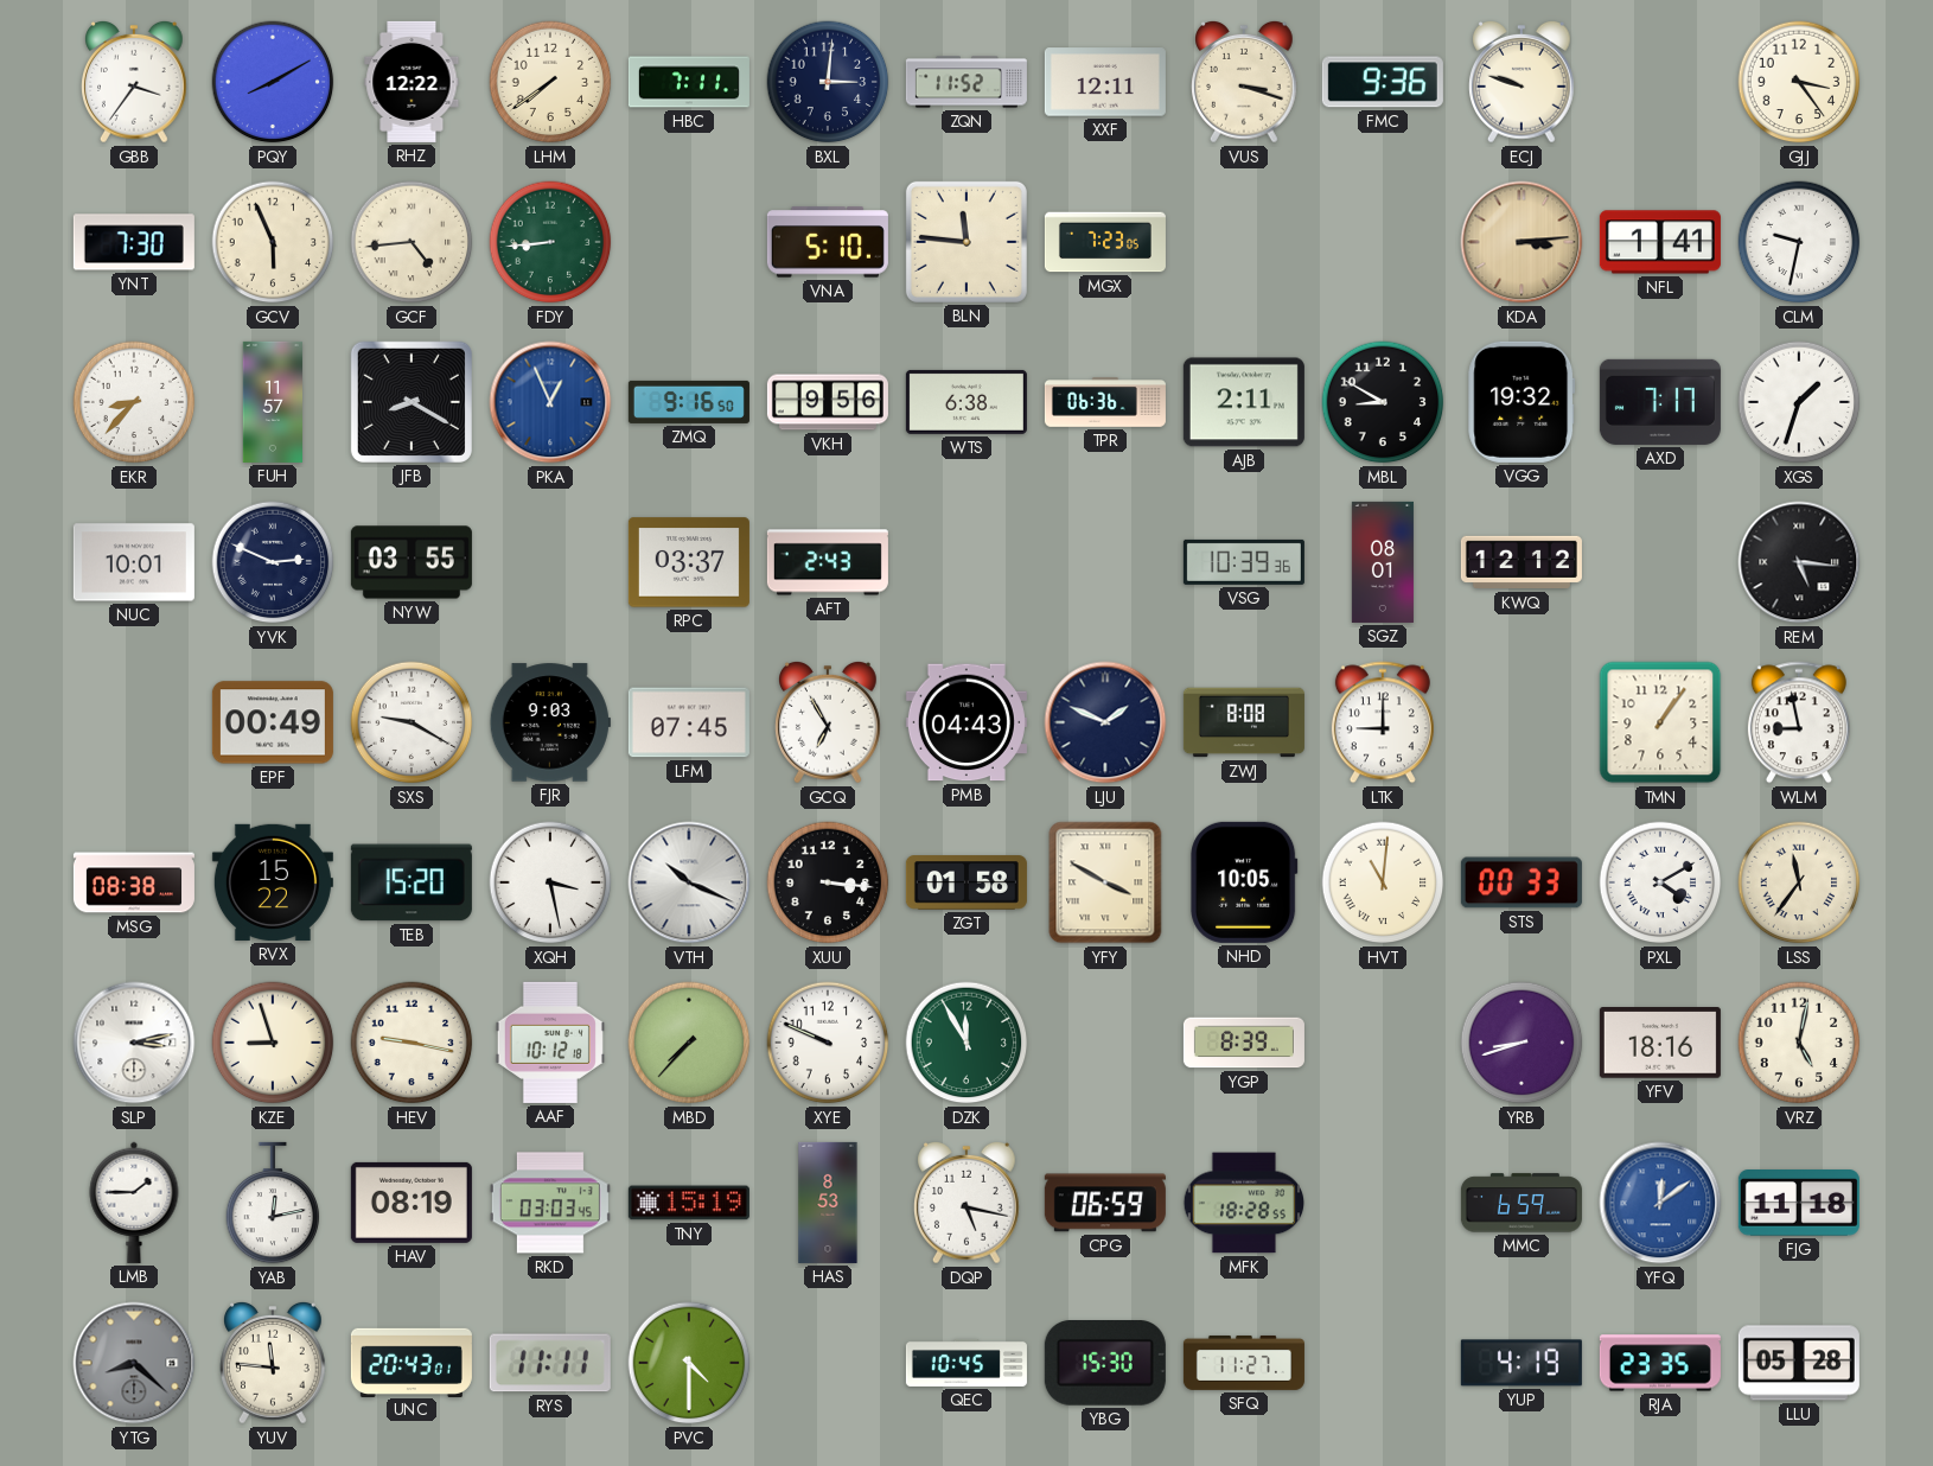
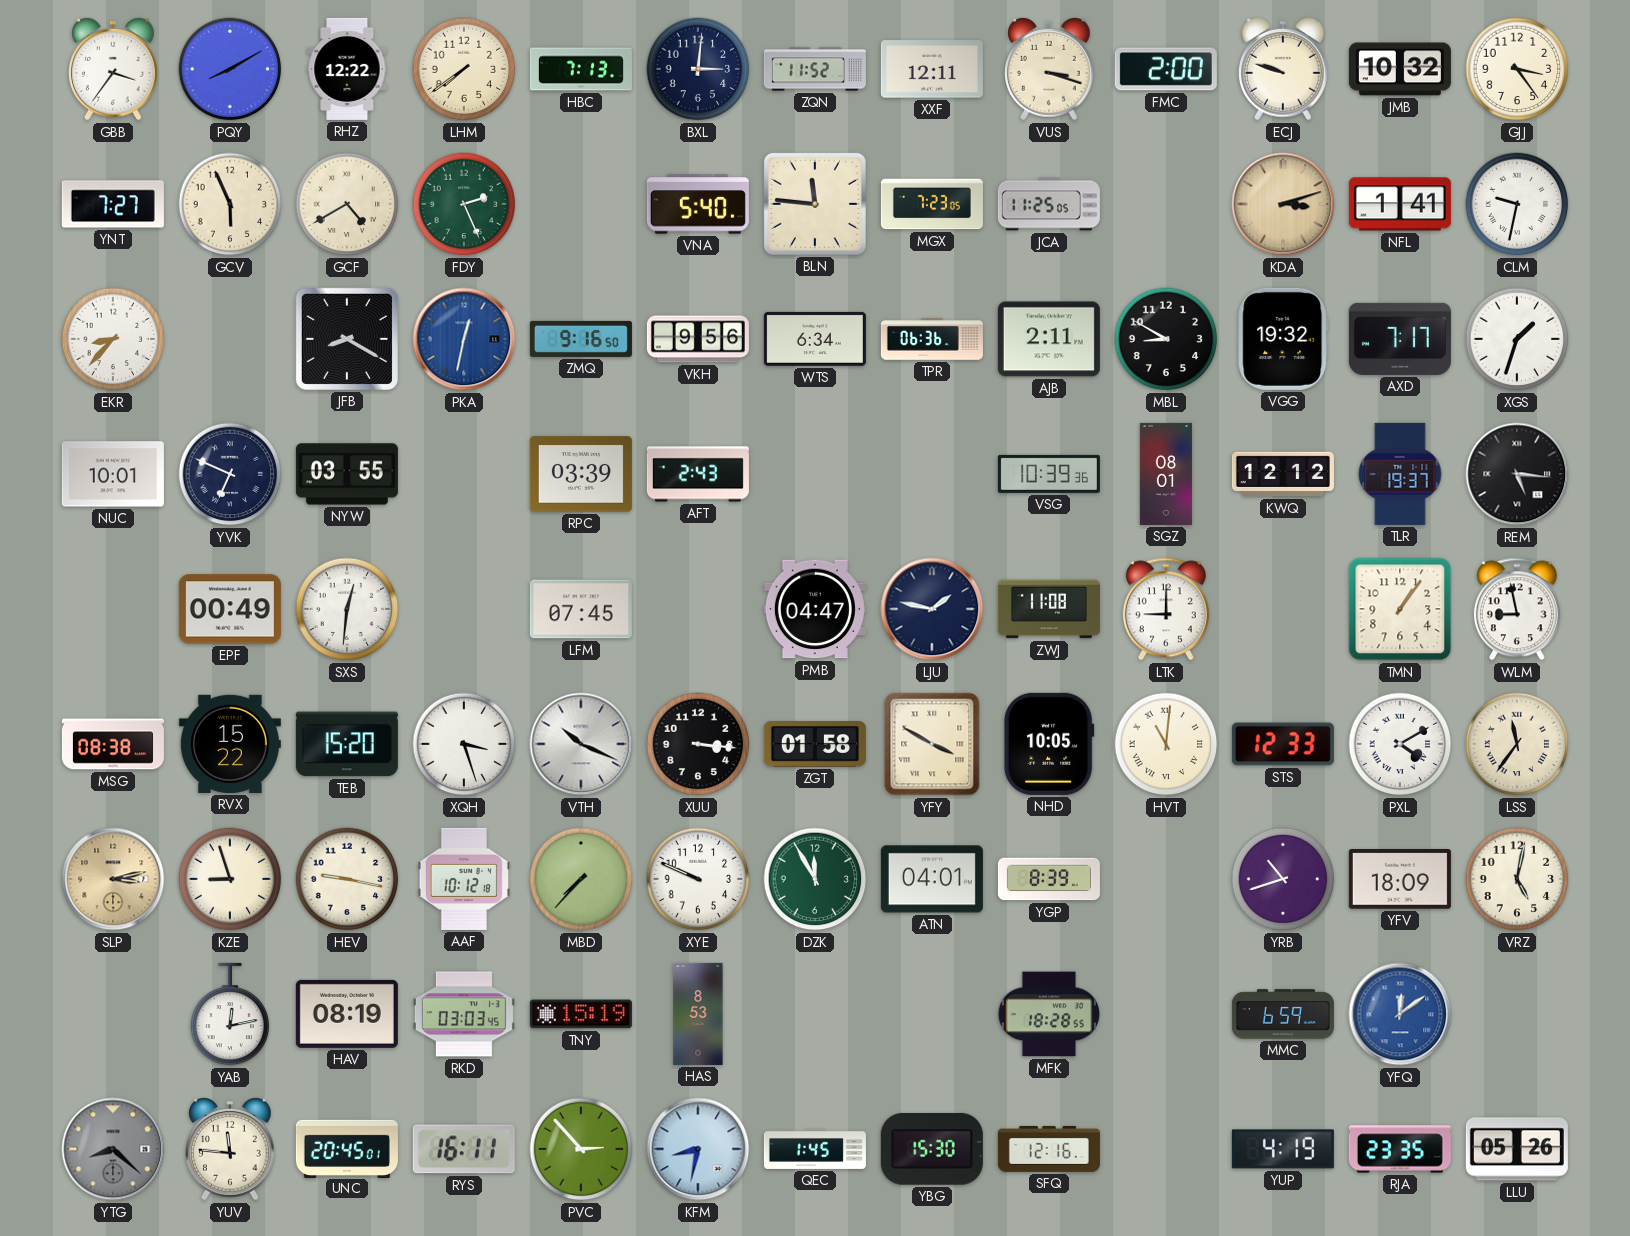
HBC: 7:11 -> 7:13 (581, 69)
FMC: 9:36 -> 2:00 (1166, 69)
JMB: none -> 10:32 (1400, 69)
YNT: 7:30 -> 7:27 (113, 204)
GCF: 4:44 -> 4:40 (347, 204)
FDY: 8:44 -> 2:26 (464, 204)
VNA: 5:10 -> 5:40 (698, 204)
JCA: none -> 11:25 (1049, 204)
KDA: 3:14 -> 3:12 (1283, 204)
FUH: 11:57 -> none (272, 402)
PKA: 12:56 -> 12:32 (464, 339)
WTS: 6:38 -> 6:34 (815, 339)
YVK: 2:49 -> 6:49 (230, 474)
RPC: 03:37 -> 03:39 (581, 474)
TLR: none -> 19:37 (1400, 474)
SXS: 9:20 -> 12:31 (347, 609)
FJR: 9:03 -> none (550, 722)
GCQ: 6:55 -> none (829, 722)
PMB: 04:43 -> 04:47 (815, 609)
LJU: 1:49 -> 1:47 (932, 609)
ZWJ: 8:08 -> 11:08 (1049, 609)
XQH: 3:28 -> 3:27 (464, 744)
STS: 00:33 -> 12:33 (1283, 744)
SLP dial: white -> champagne (113, 879)
ATN: none -> 04:01 (932, 879)
YRB: 8:42 -> 10:42 (1283, 879)
YFV: 18:16 -> 18:09 (1400, 880)
LMB: 1:45 -> none (134, 1203)
DQP: 5:17 -> none (968, 1203)
CPG: 06:59 -> none (1105, 1203)
FJG: 11:18 -> none (1799, 1203)
UNC: 20:43 -> 20:45 (347, 1148)
RYS: 11:11 -> 16:11 (464, 1149)
PVC: 4:30 -> 2:53 (581, 1149)
KFM: none -> 8:32 (698, 1149)
QEC: 10:45 -> 1:45 (815, 1149)
SFQ: 11:27 -> 12:16 (1049, 1149)
LLU: 05:28 -> 05:26 (1517, 1149)
